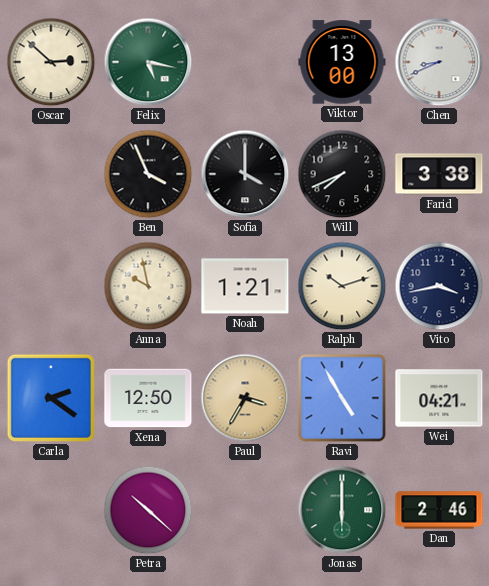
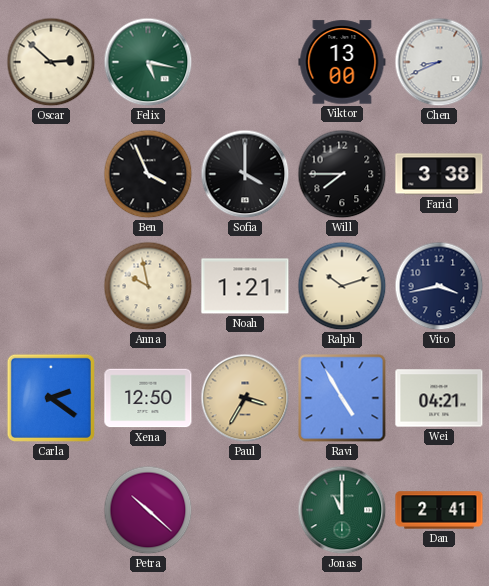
Will: 7:41 -> 7:45 (342, 174)
Jonas: 6:00 -> 11:00 (342, 510)
Dan: 2:46 -> 2:41 (439, 510)
